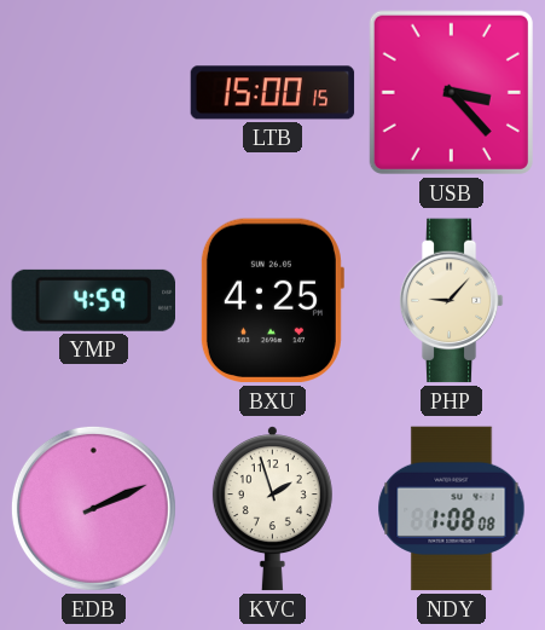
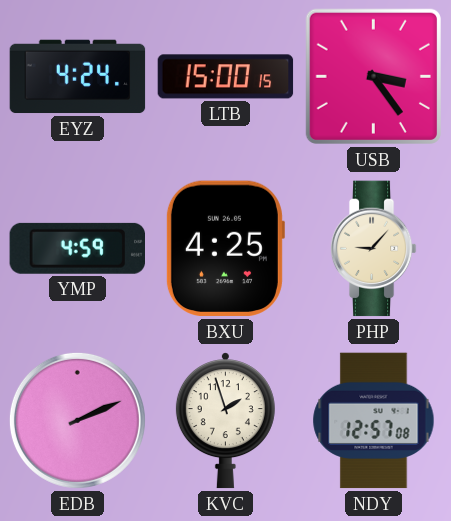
EYZ: none -> 4:24 (78, 77)
USB: 3:23 -> 3:24 (373, 76)
NDY: 1:08 -> 12:57 (374, 421)
